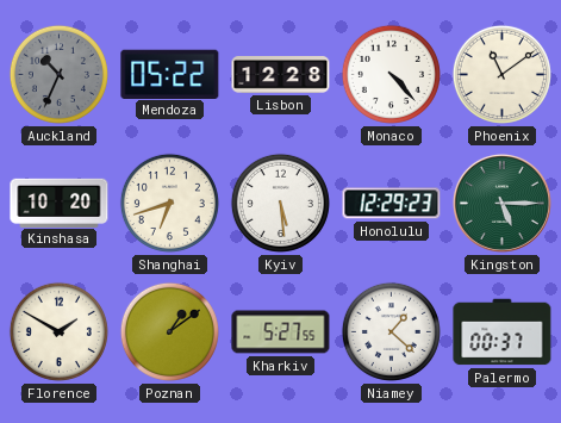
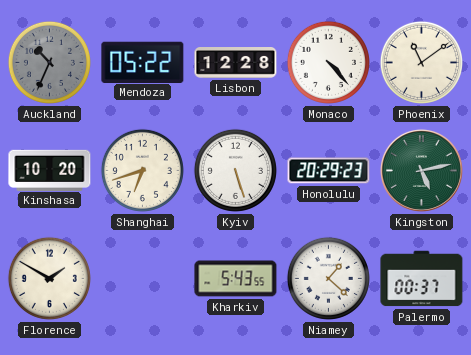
Kyiv: 5:29 -> 5:27 (235, 170)
Honolulu: 12:29 -> 20:29 (329, 171)
Kingston: 5:15 -> 5:13 (421, 170)
Poznan: 1:09 -> none (169, 331)
Kharkiv: 5:27 -> 5:43 (236, 279)
